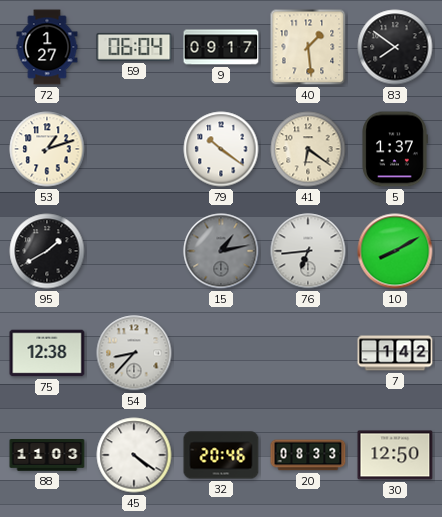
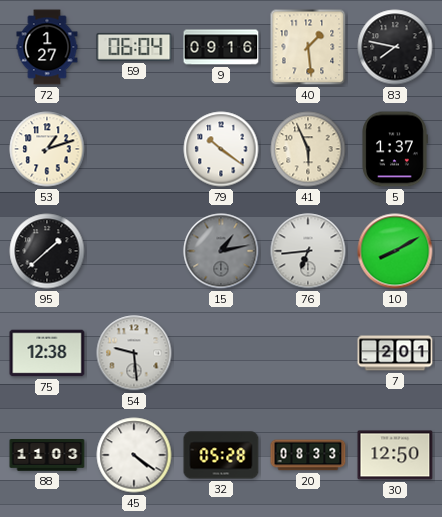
9: 09:17 -> 09:16 (221, 47)
83: 7:51 -> 7:47 (395, 47)
41: 6:21 -> 5:56 (308, 149)
95: 1:40 -> 1:38 (47, 251)
54: 8:37 -> 9:29 (134, 353)
7: 1:42 -> 2:01 (395, 353)
32: 20:46 -> 05:28 (221, 455)
